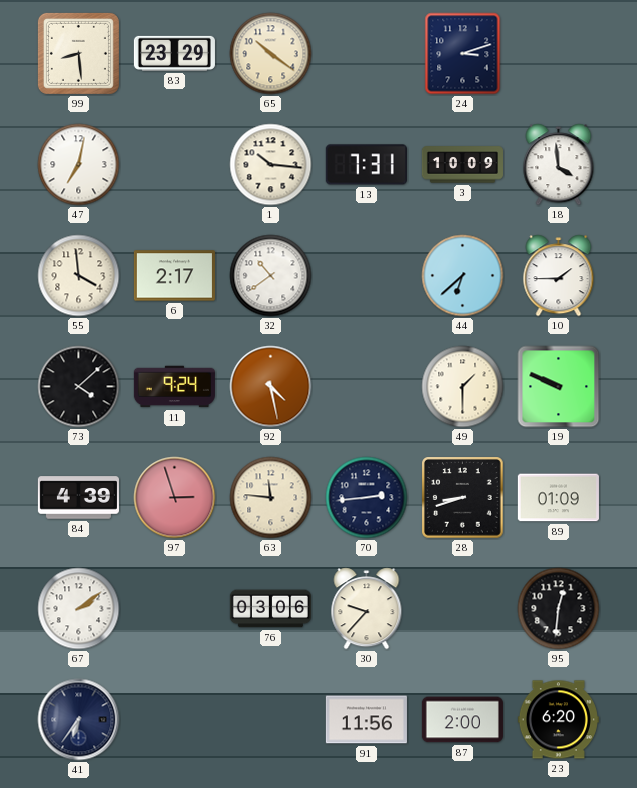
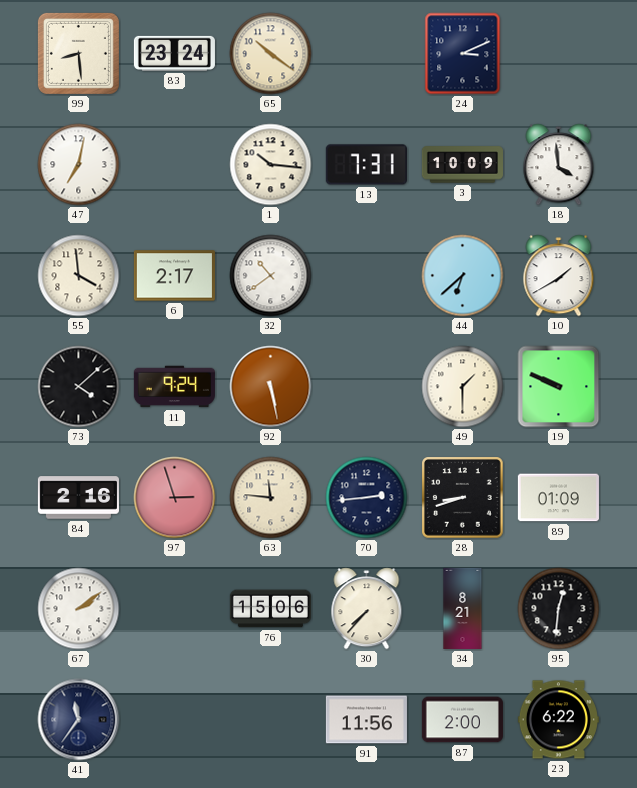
83: 23:29 -> 23:24 (174, 53)
24: 3:12 -> 3:11 (463, 54)
10: 1:45 -> 1:40 (559, 276)
92: 4:28 -> 5:28 (271, 387)
84: 4:39 -> 2:16 (78, 498)
76: 03:06 -> 15:06 (270, 609)
30: 9:37 -> 7:37 (367, 609)
34: none -> 8:21 (463, 608)
41: 6:36 -> 11:36 (79, 720)
23: 6:20 -> 6:22 (558, 720)
